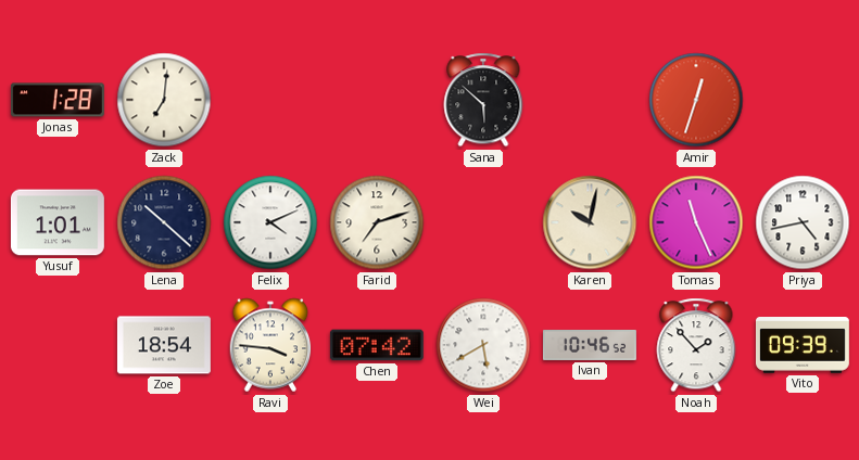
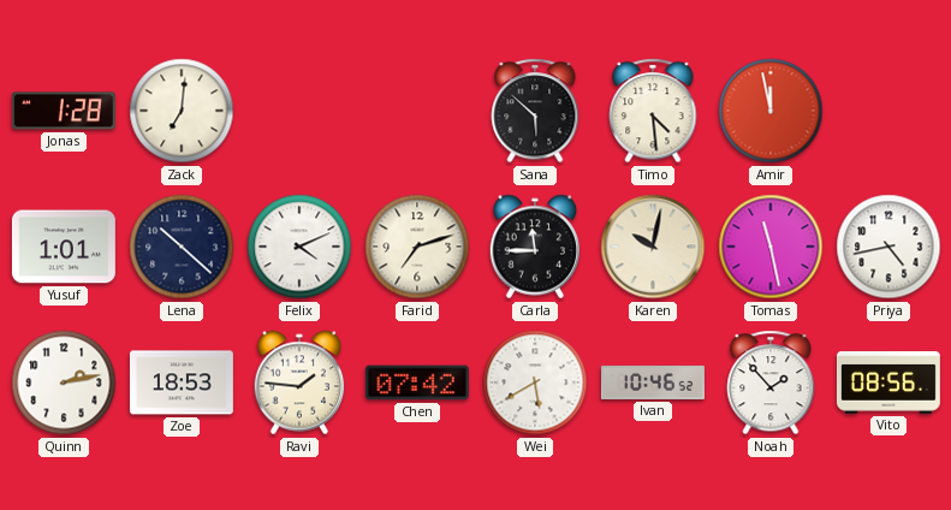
Timo: none -> 4:29 (653, 111)
Amir: 12:33 -> 11:58 (771, 111)
Carla: none -> 11:45 (535, 247)
Tomas: 11:26 -> 11:28 (771, 247)
Quinn: none -> 2:13 (64, 382)
Zoe: 18:54 -> 18:53 (182, 382)
Ravi: 3:46 -> 1:46 (299, 382)
Vito: 09:39 -> 08:56 (888, 384)
